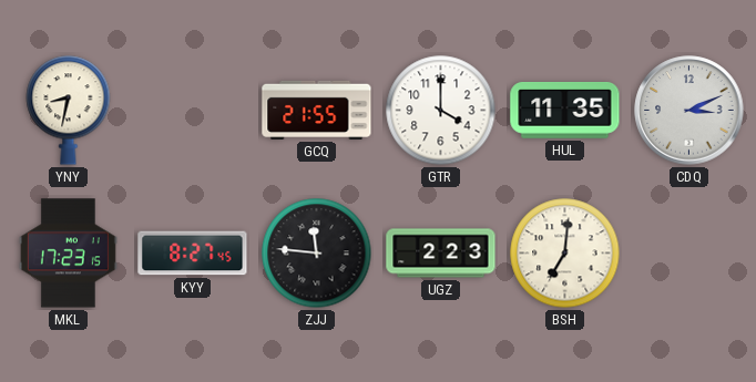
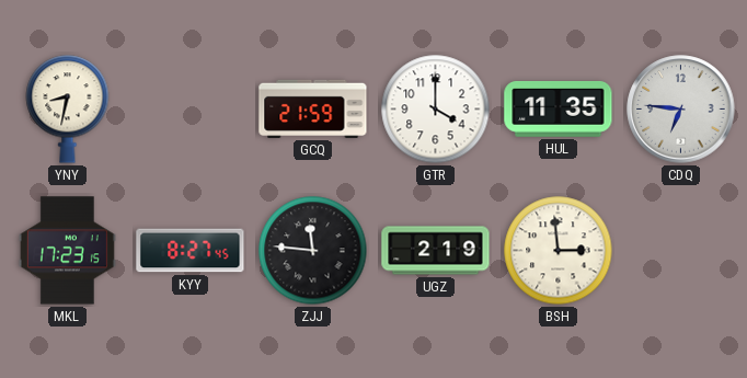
GCQ: 21:55 -> 21:59 (313, 108)
CDQ: 3:11 -> 6:46 (681, 110)
UGZ: 2:23 -> 2:19 (436, 251)
BSH: 7:01 -> 2:59 (559, 251)
